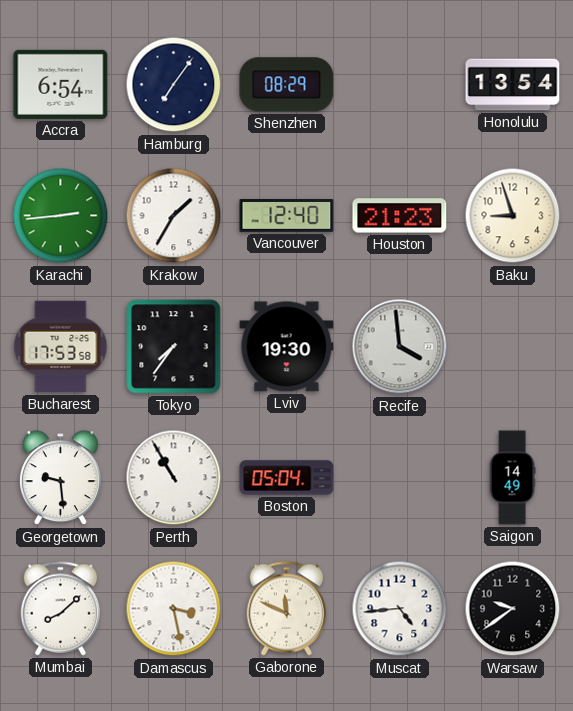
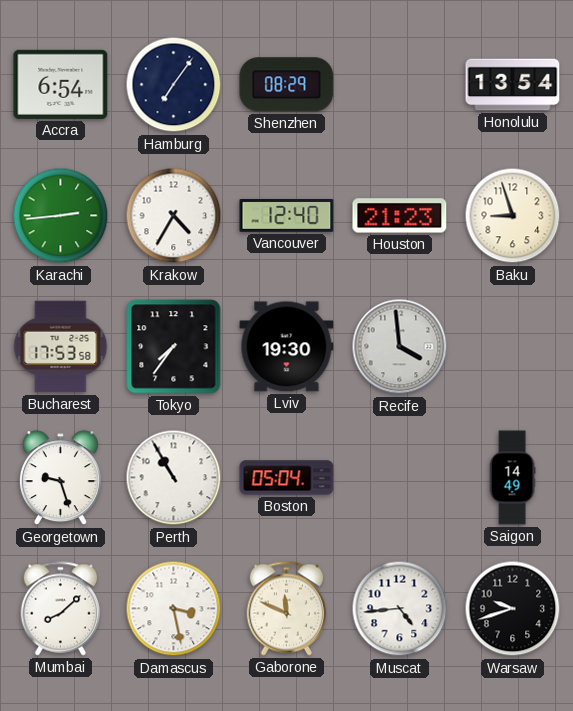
Krakow: 1:35 -> 4:35 (174, 216)
Georgetown: 9:29 -> 9:27 (60, 478)
Warsaw: 9:39 -> 9:42 (513, 609)
